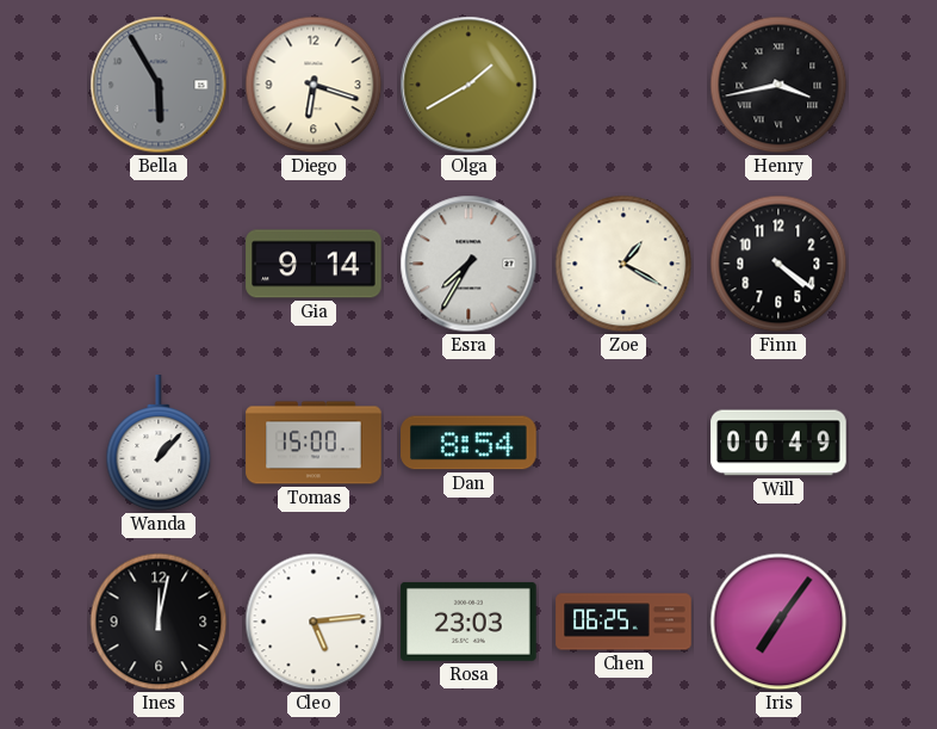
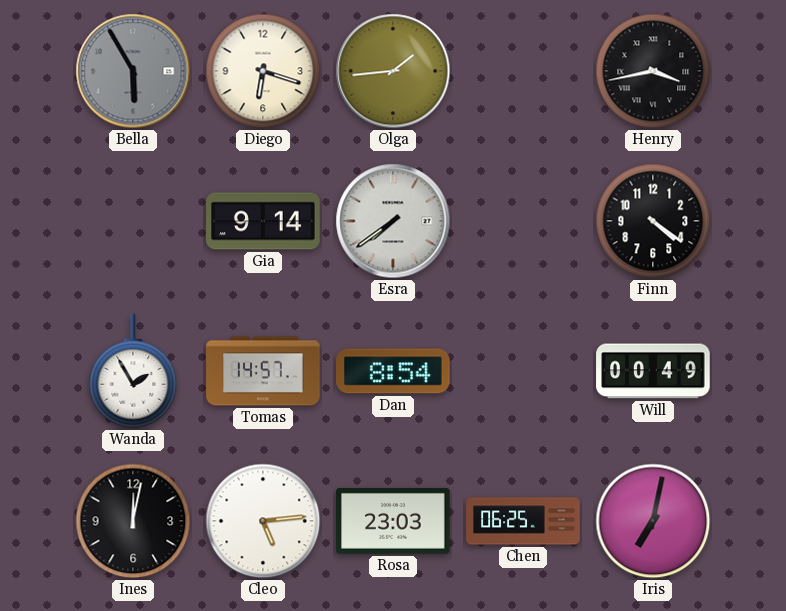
Olga: 1:40 -> 1:44 (393, 71)
Esra: 7:35 -> 7:39 (393, 221)
Zoe: 1:20 -> none (623, 264)
Wanda: 1:07 -> 1:55 (133, 371)
Tomas: 15:00 -> 14:57 (263, 371)
Iris: 7:06 -> 7:02 (653, 521)
